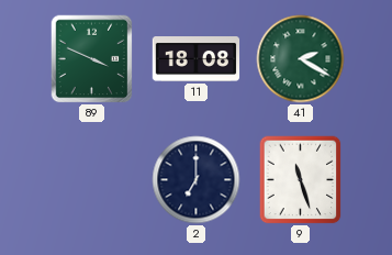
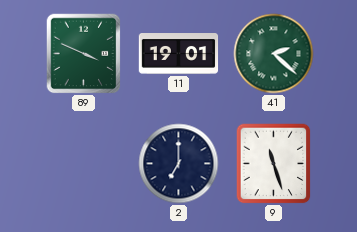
11: 18:08 -> 19:01 (179, 54)
41: 2:20 -> 2:22 (274, 54)
